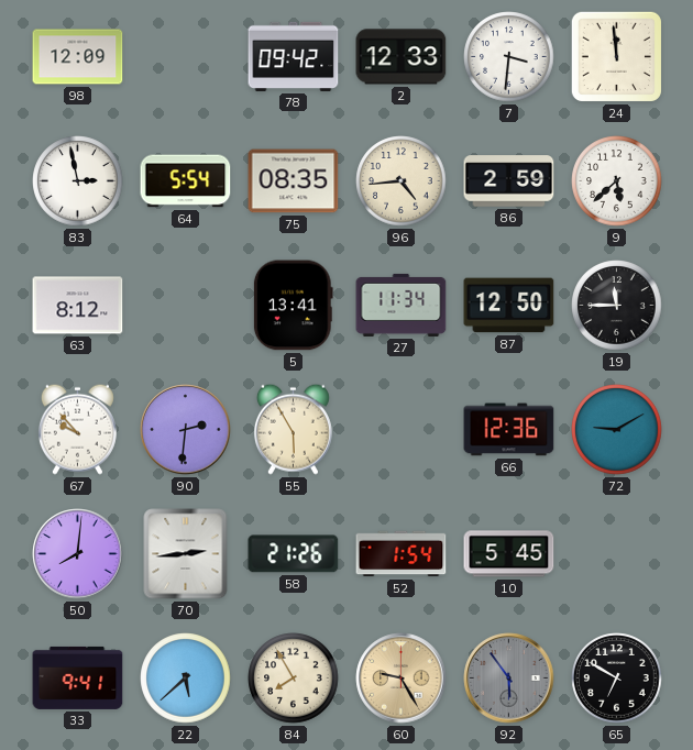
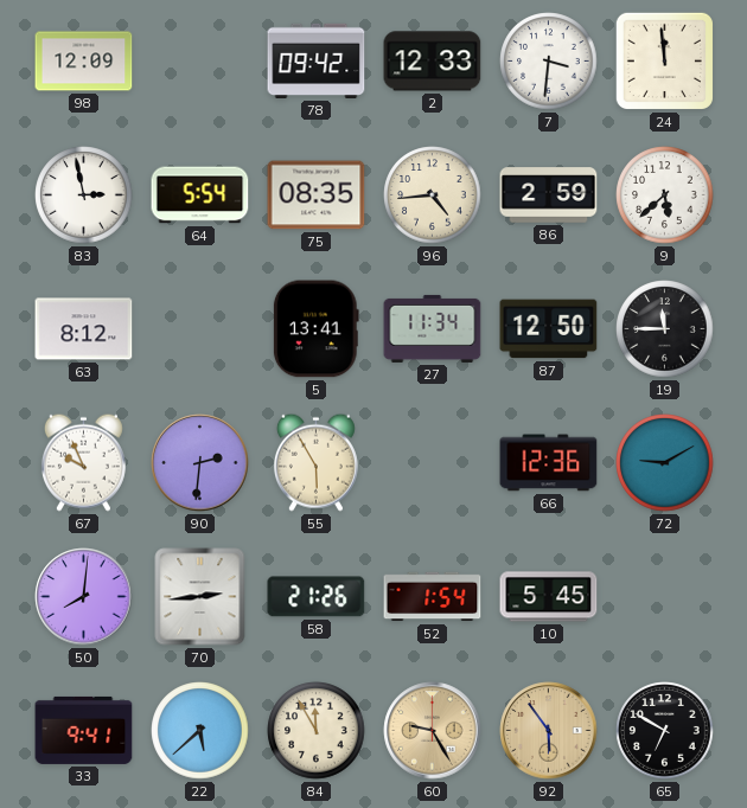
67: 9:53 -> 9:56 (83, 462)
84: 7:55 -> 11:55 (317, 731)
92 dial: grey -> champagne (549, 731)
